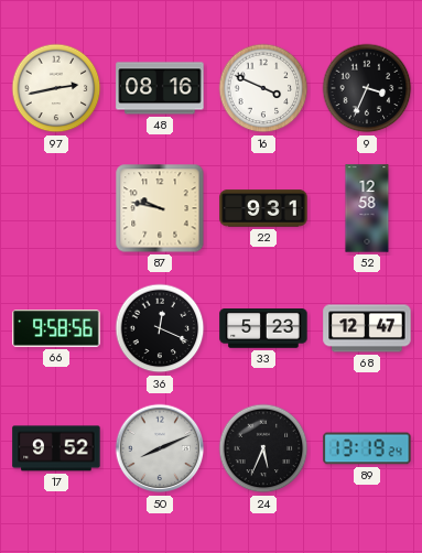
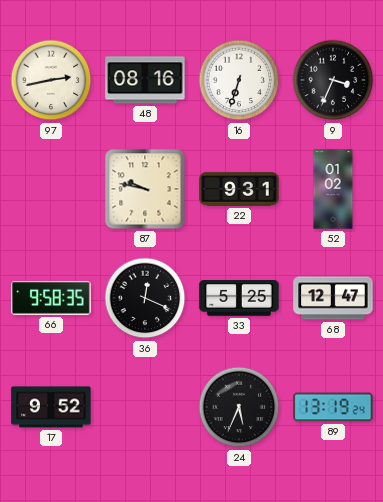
16: 3:49 -> 6:33 (239, 80)
52: 12:58 -> 01:02 (333, 189)
66: 9:58:56 -> 9:58:35 (51, 298)
33: 5:23 -> 5:25 (239, 298)
50: 8:11 -> none (160, 448)
